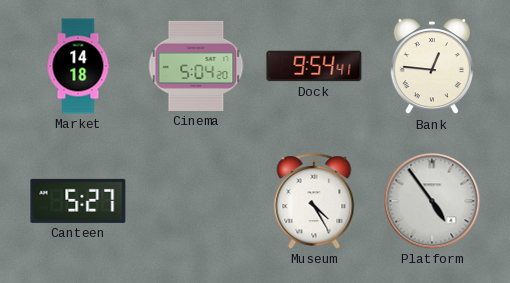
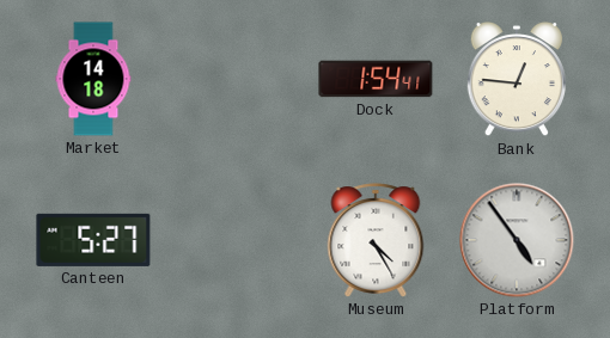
Cinema: 5:04 -> none (196, 66)
Dock: 9:54 -> 1:54 (376, 79)
